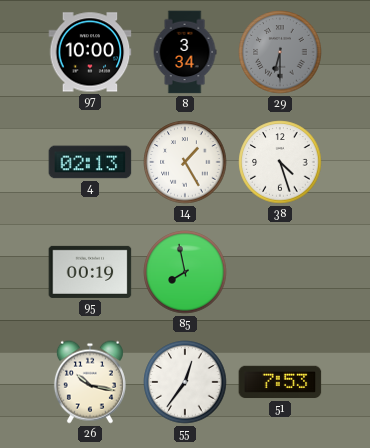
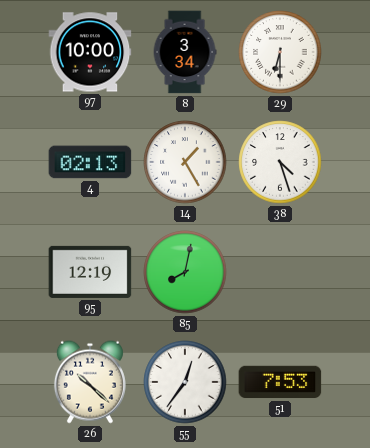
29 dial: grey -> white (280, 52)
95: 00:19 -> 12:19 (90, 272)
85: 7:58 -> 8:02 (185, 272)
26: 10:17 -> 10:22 (90, 382)
